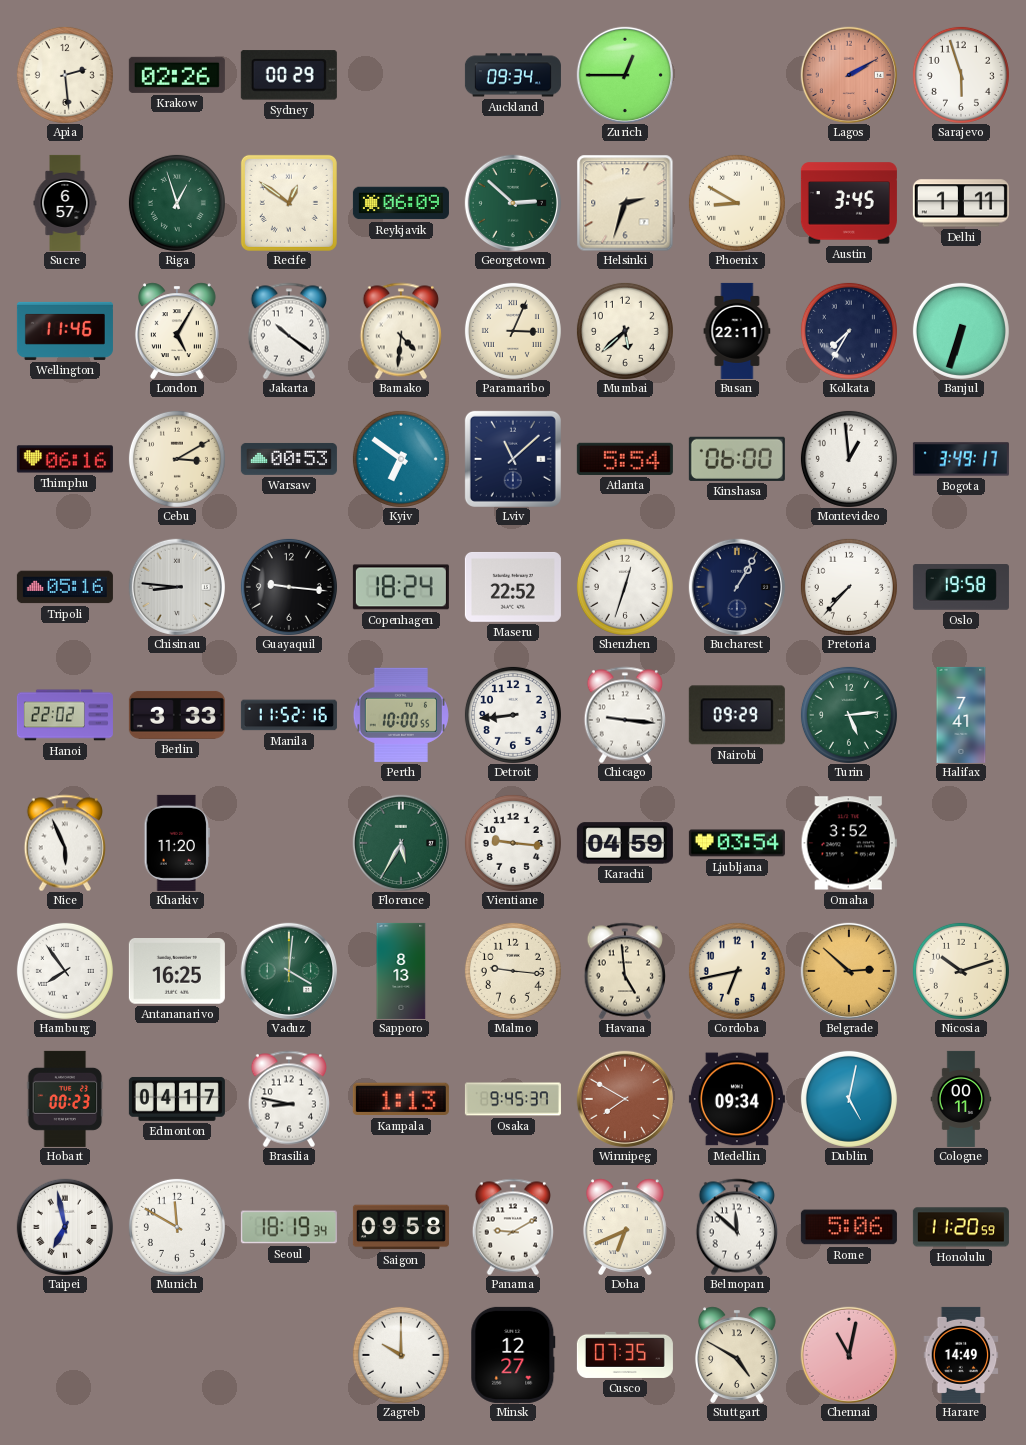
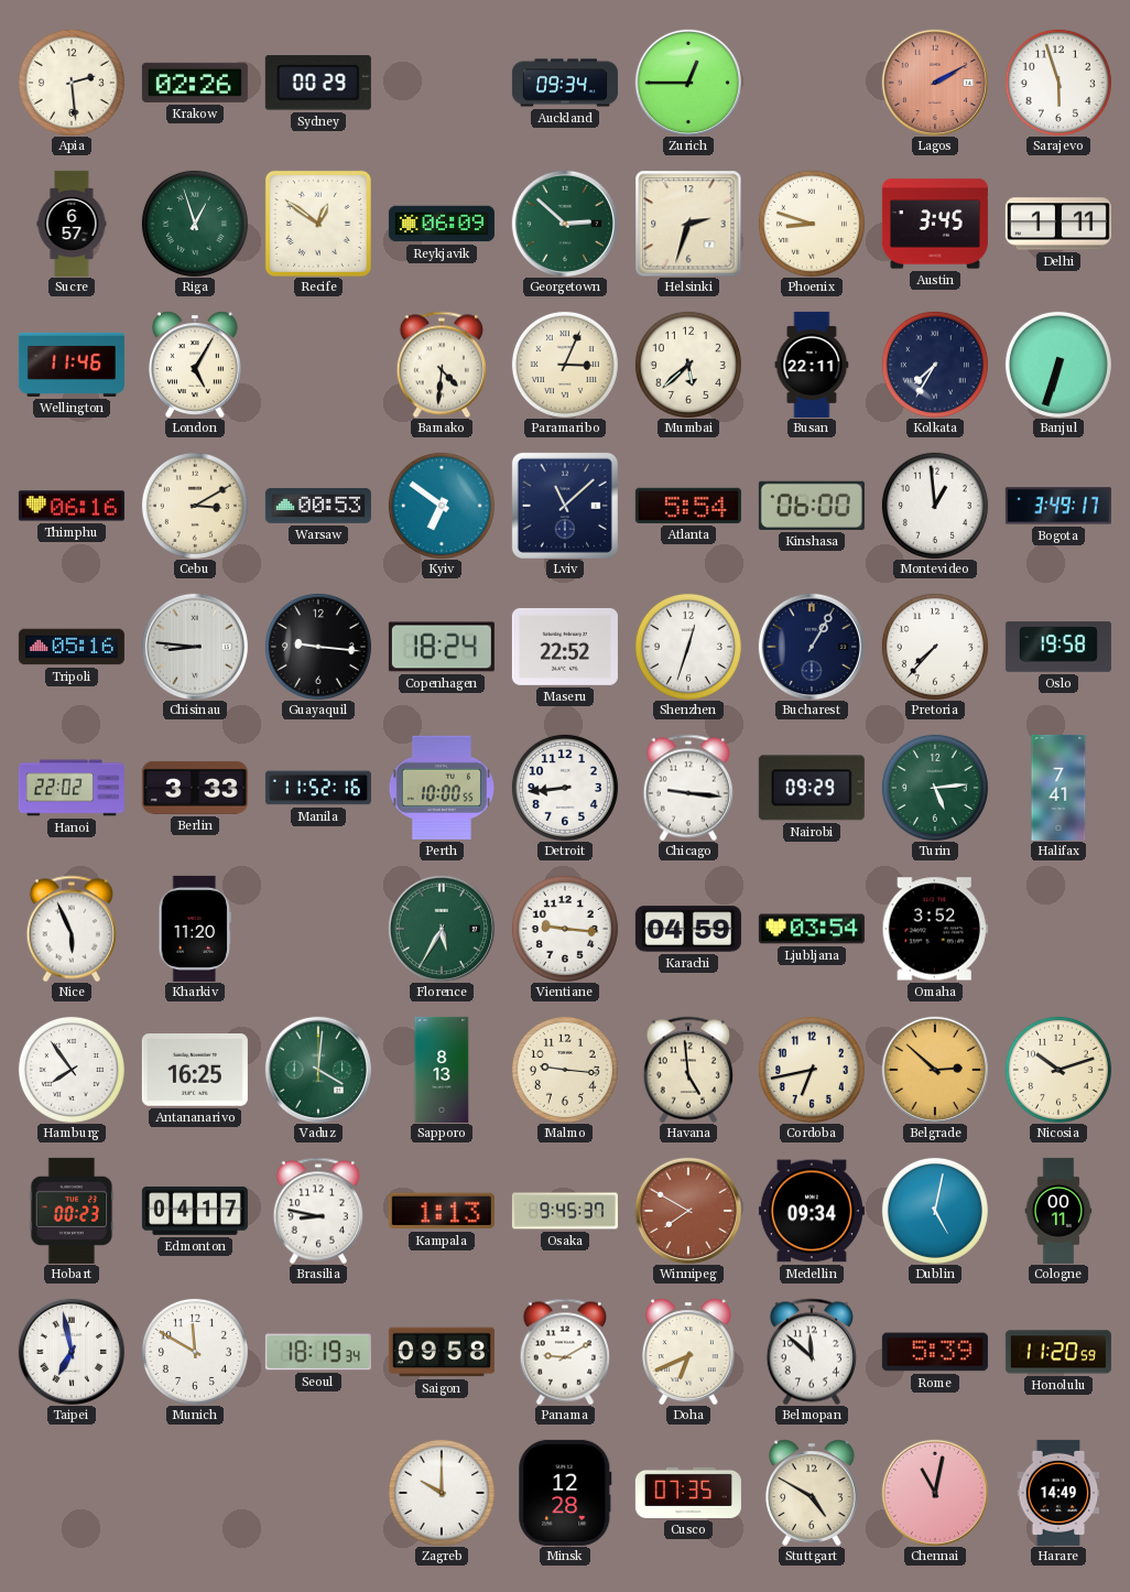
Phoenix: 8:50 -> 8:48 (812, 224)
Jakarta: 10:21 -> none (289, 331)
Rome: 5:06 -> 5:39 (935, 1352)
Minsk: 12:27 -> 12:28 (565, 1493)
